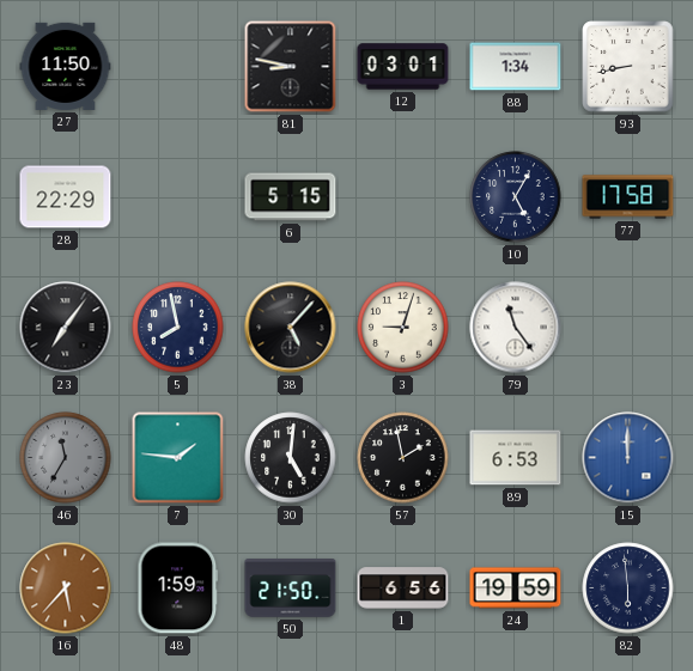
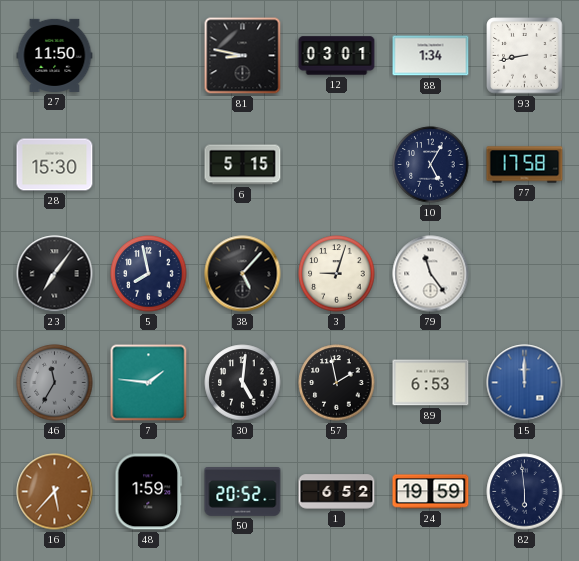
28: 22:29 -> 15:30 (55, 165)
50: 21:50 -> 20:52 (243, 492)
1: 6:56 -> 6:52 (337, 492)
